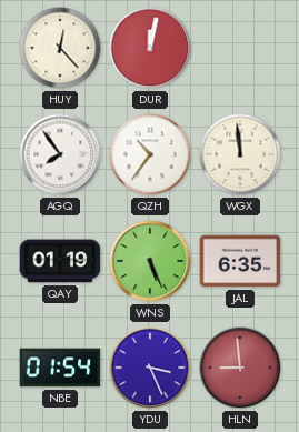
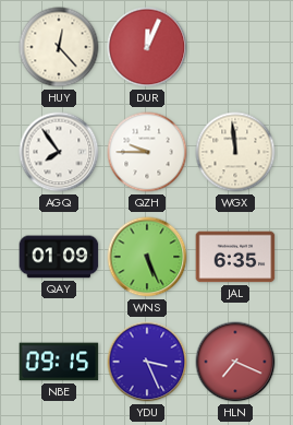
DUR: 12:02 -> 12:04 (147, 47)
QZH: 10:36 -> 9:45 (147, 152)
QAY: 01:19 -> 01:09 (59, 257)
NBE: 01:54 -> 09:15 (59, 362)
HLN: 8:59 -> 7:19 (235, 362)
